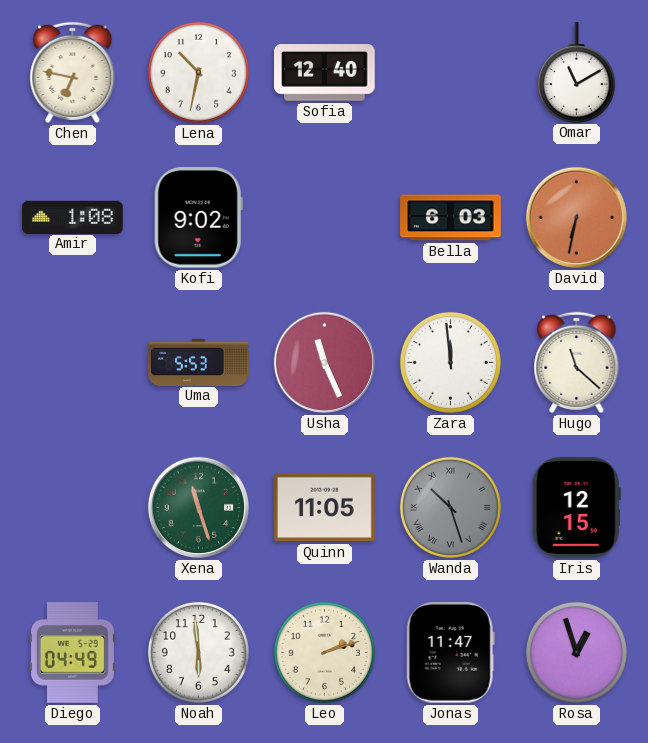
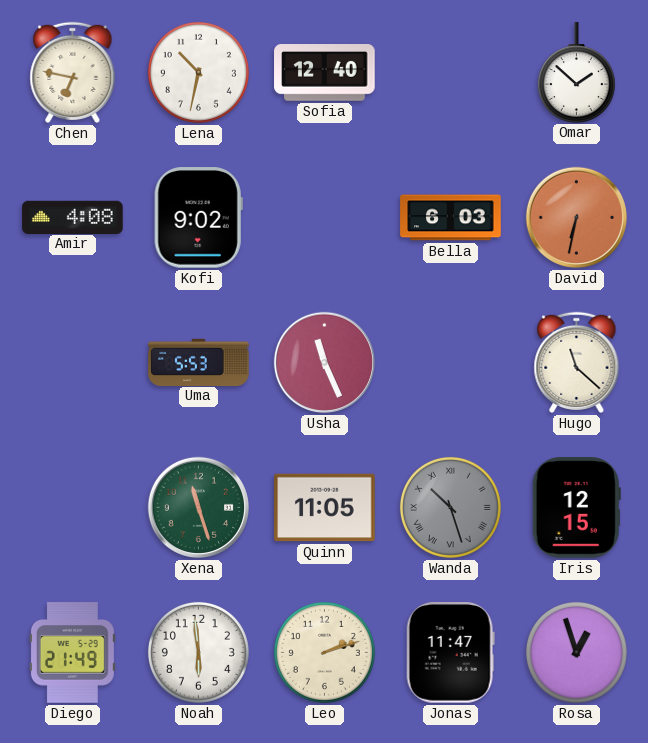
Omar: 11:10 -> 1:52 (576, 72)
Amir: 1:08 -> 4:08 (73, 217)
Zara: 11:59 -> none (450, 362)
Diego: 04:49 -> 21:49 (72, 653)
